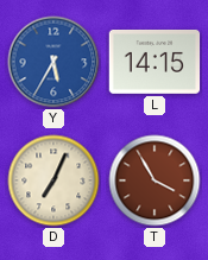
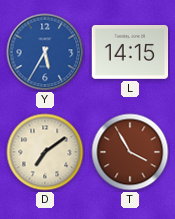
D: 7:04 -> 7:09 (45, 152)
